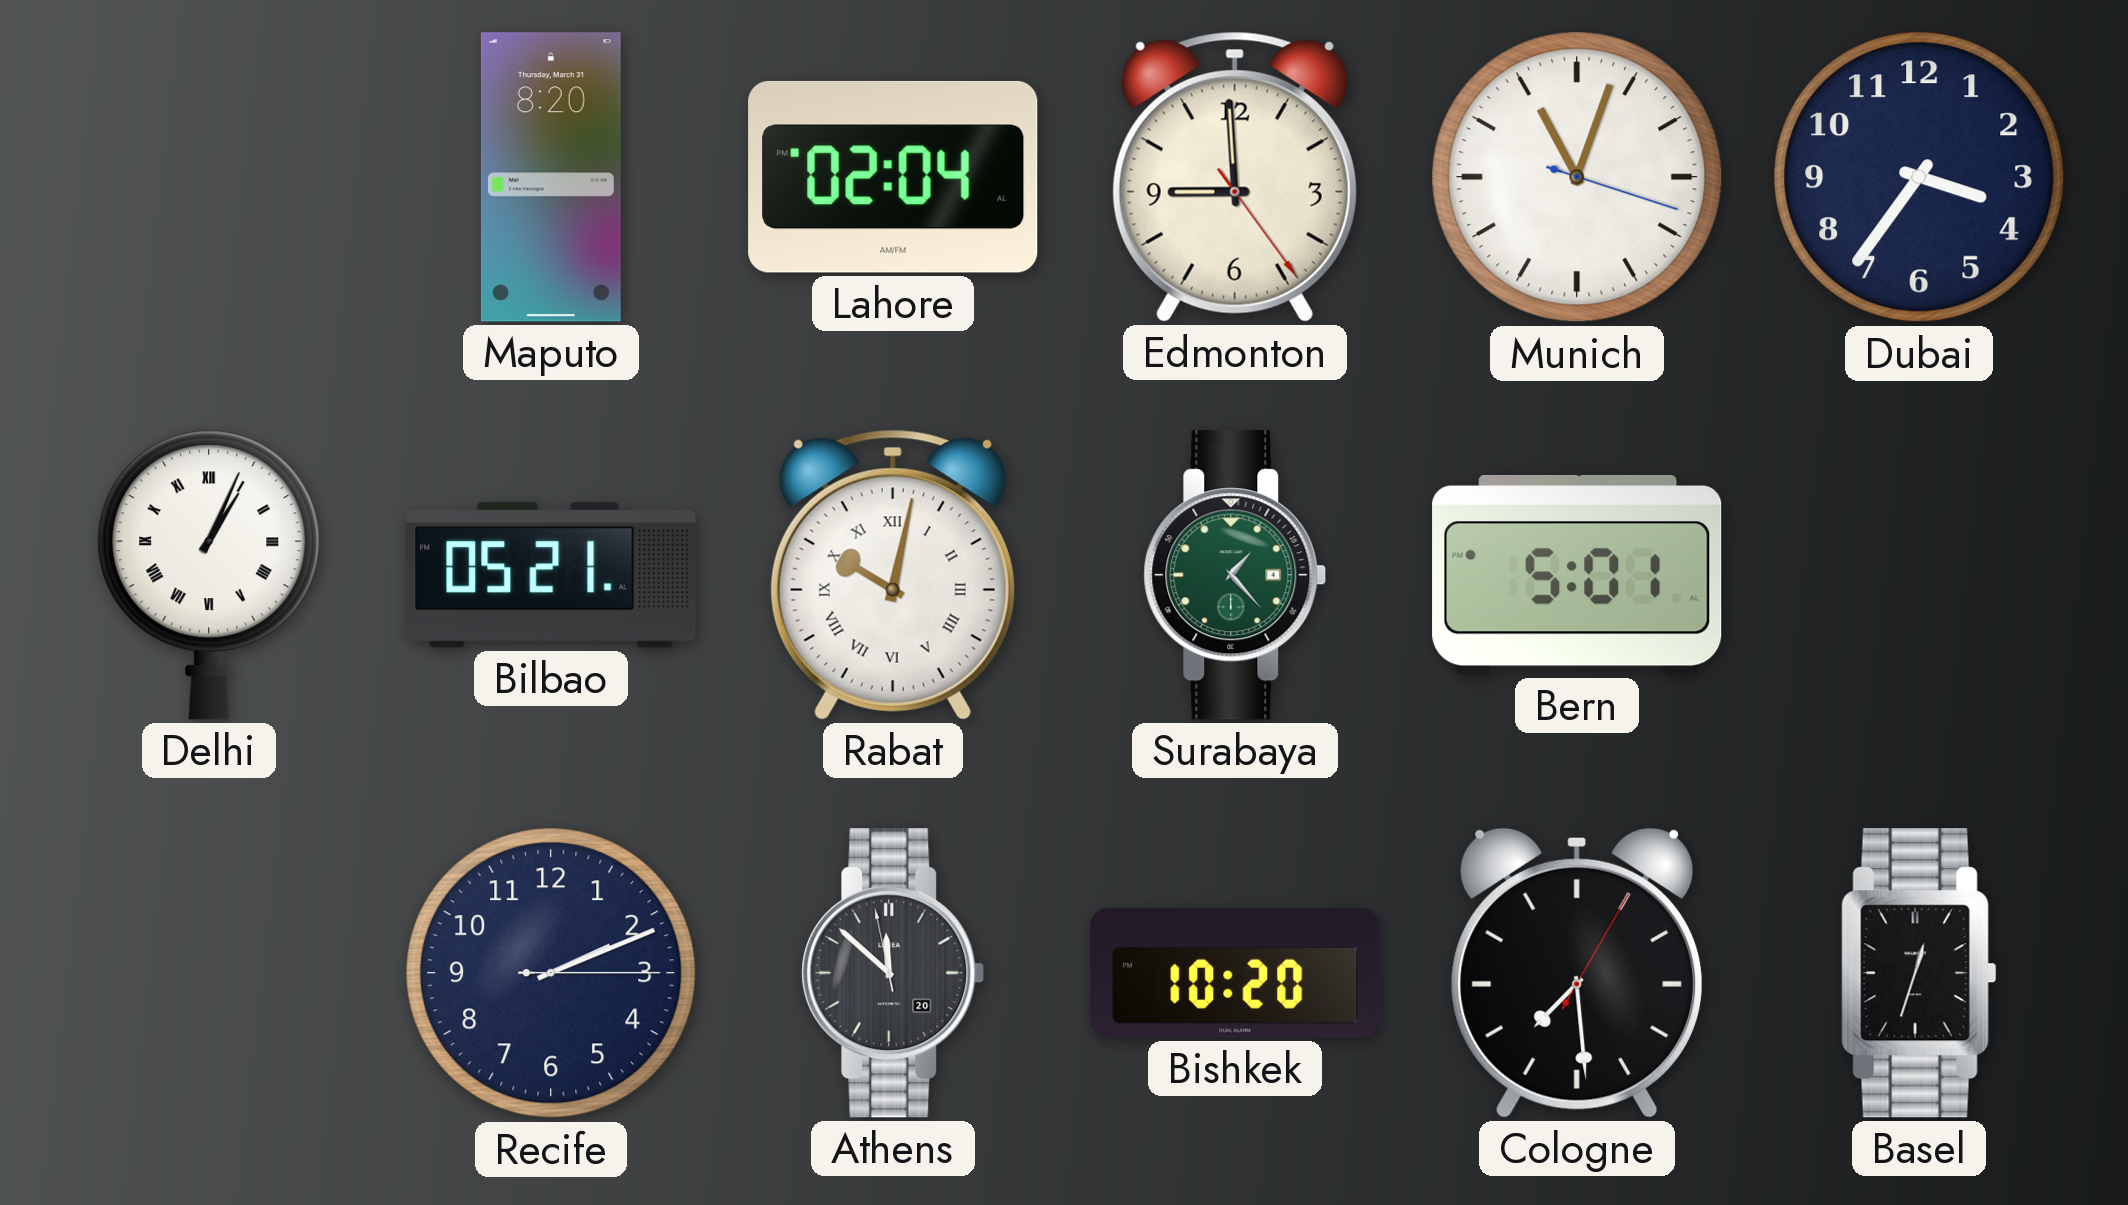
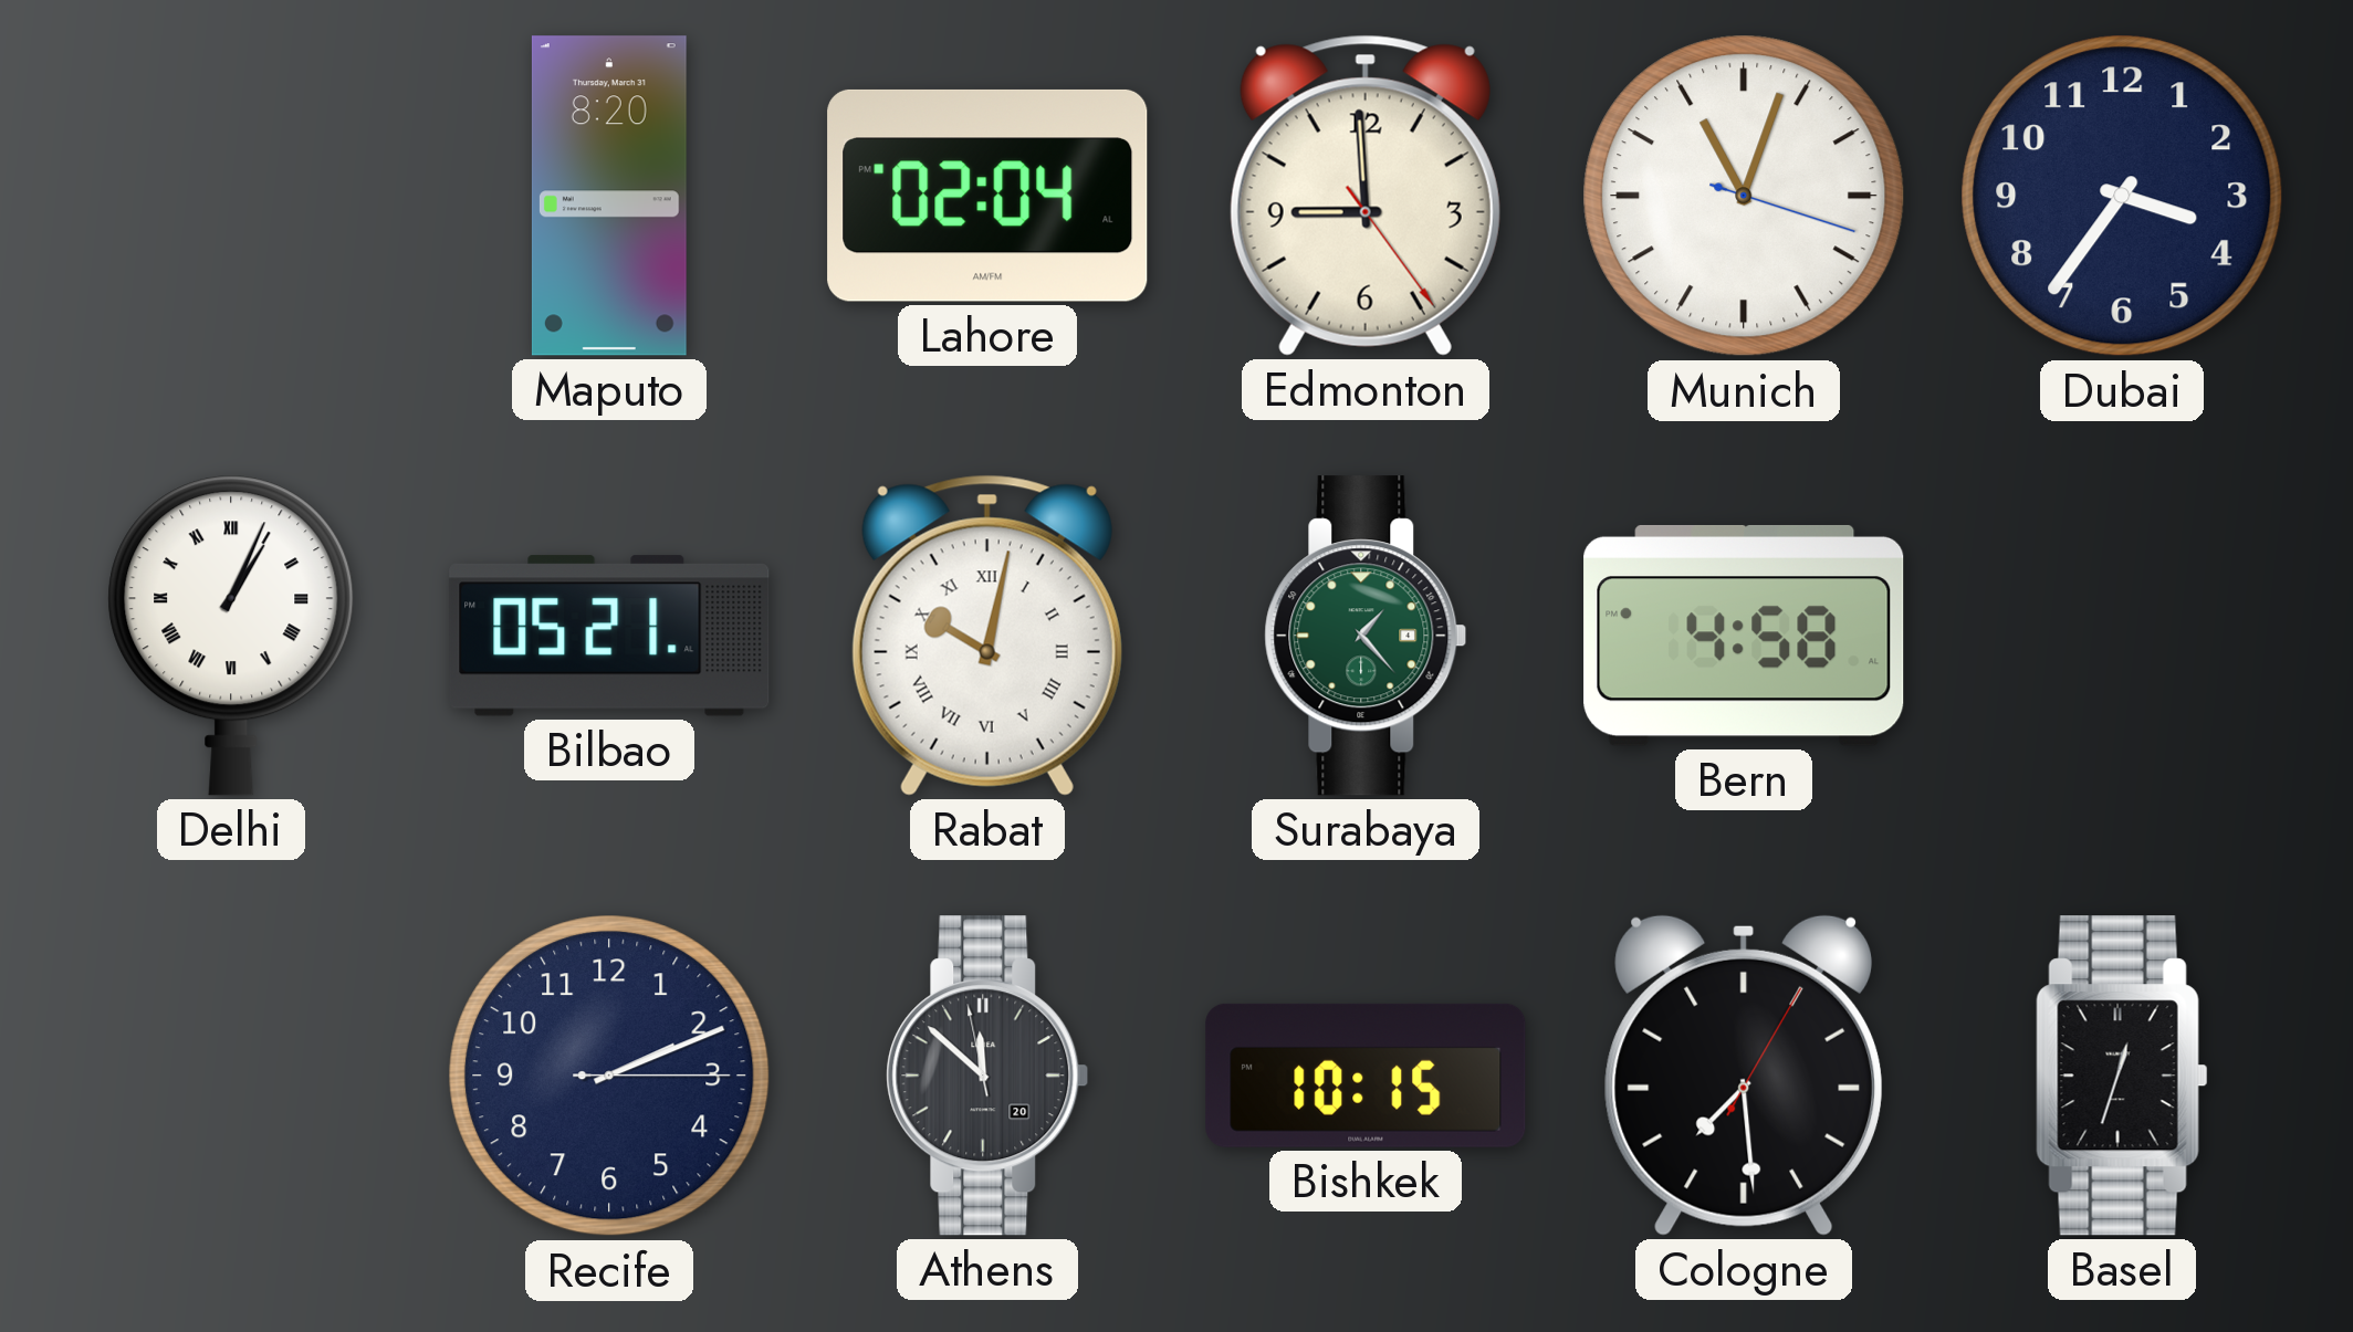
Bern: 5:01 -> 4:58 (1744, 636)
Bishkek: 10:20 -> 10:15 (1366, 1076)
